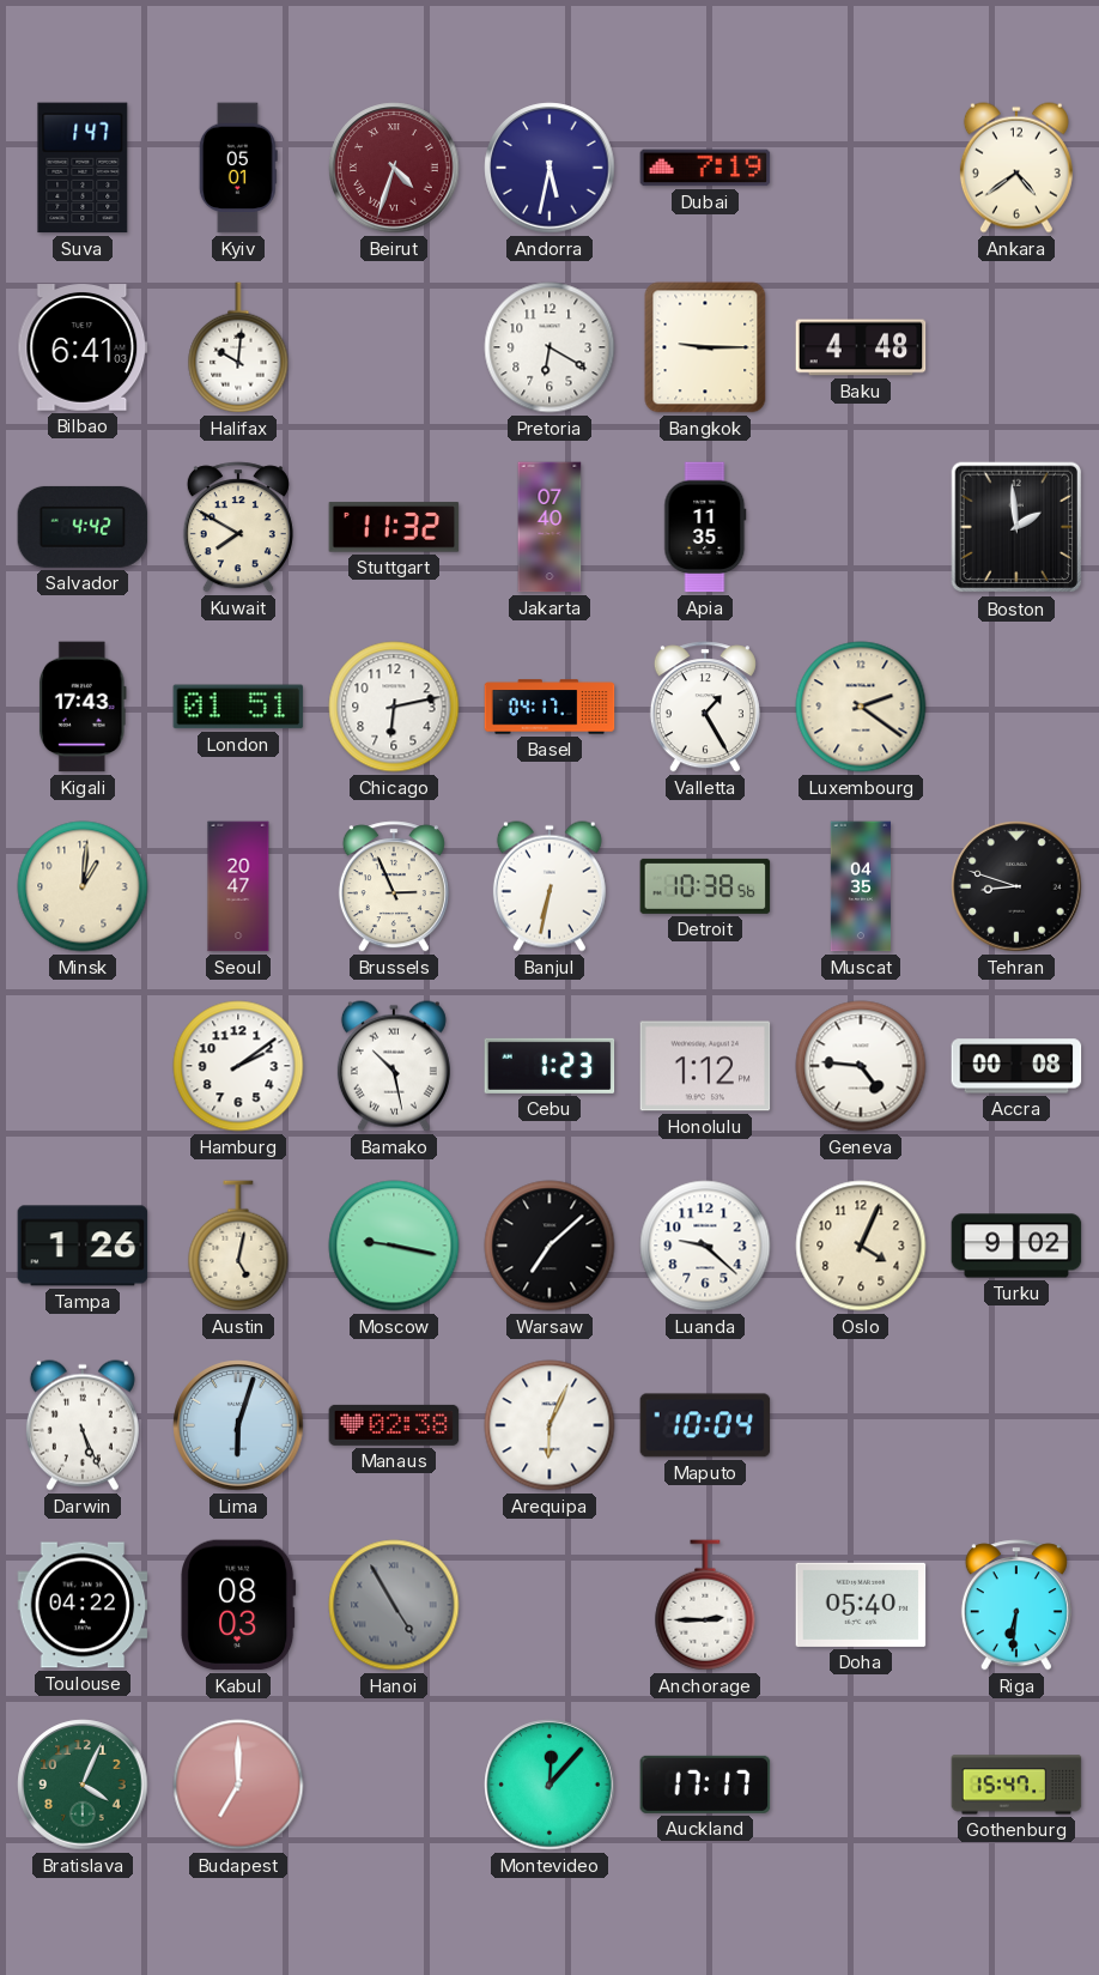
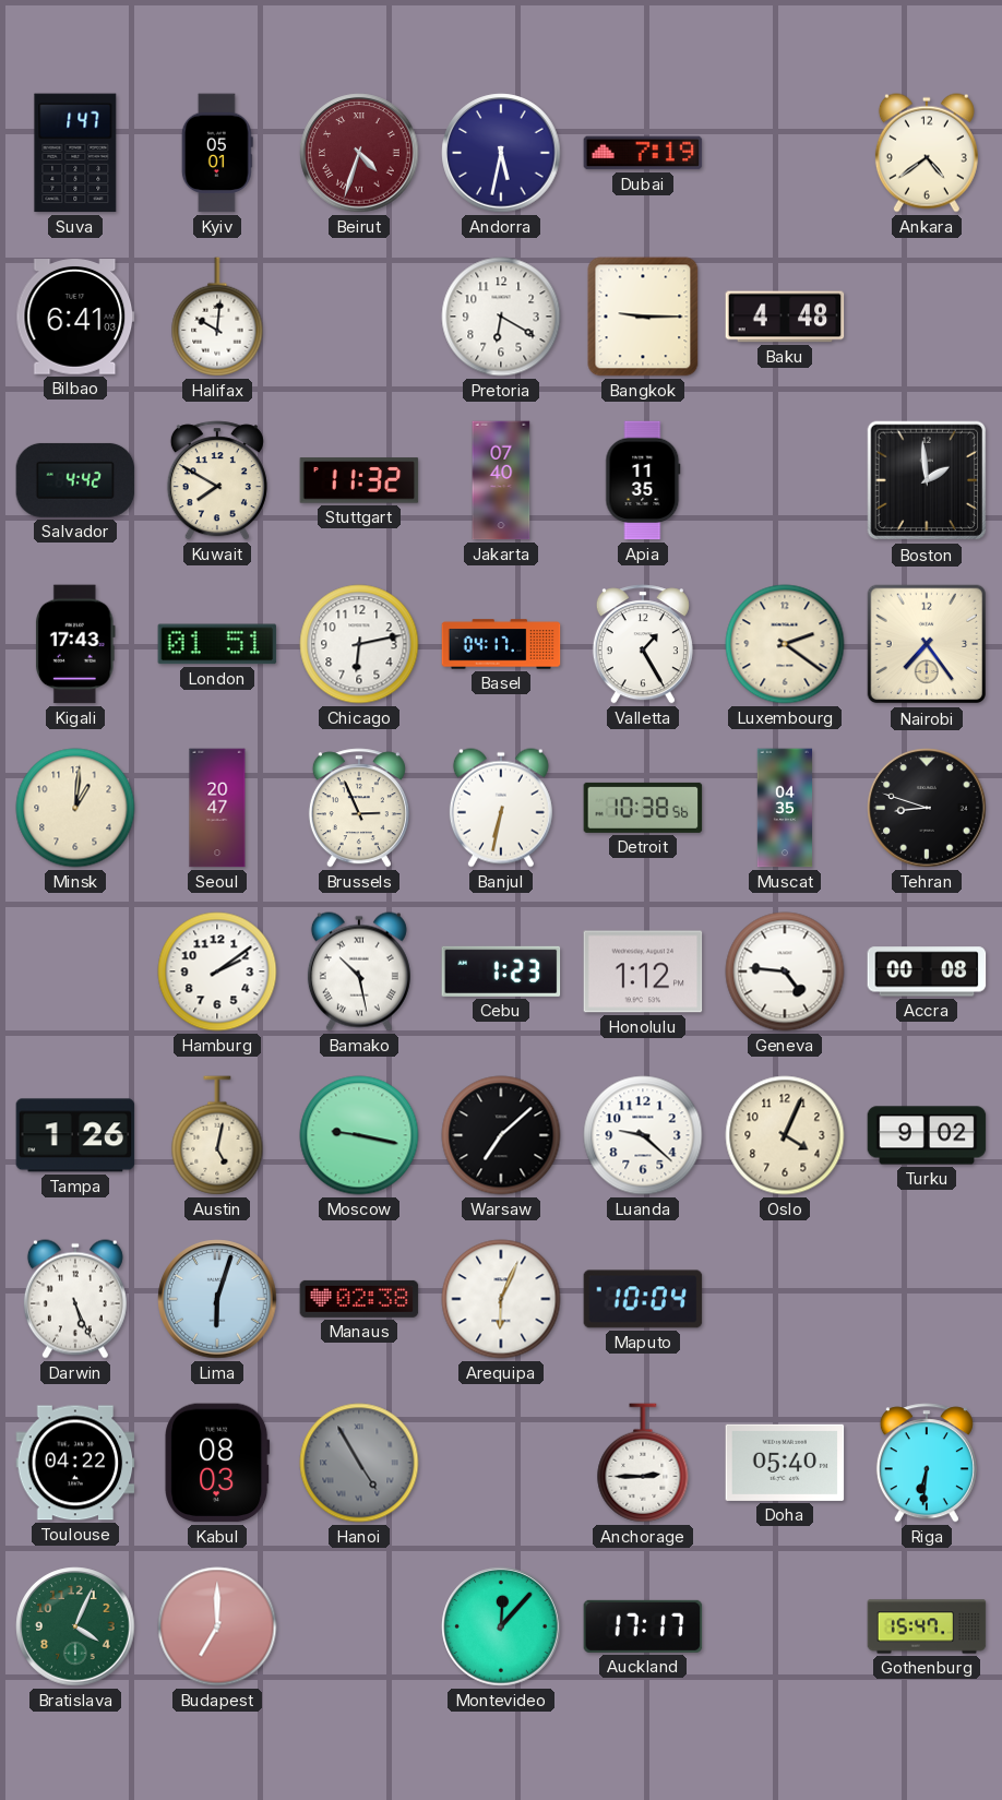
Nairobi: none -> 7:24 (927, 644)
